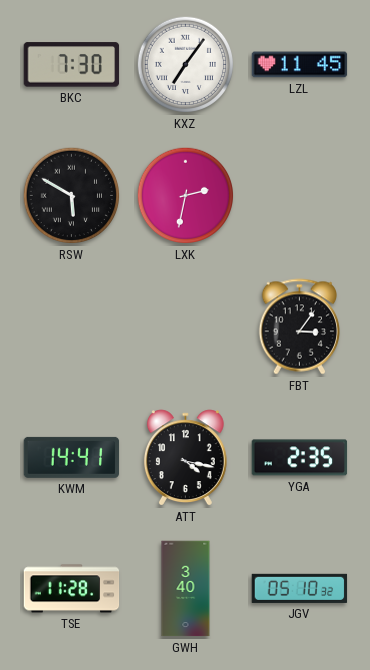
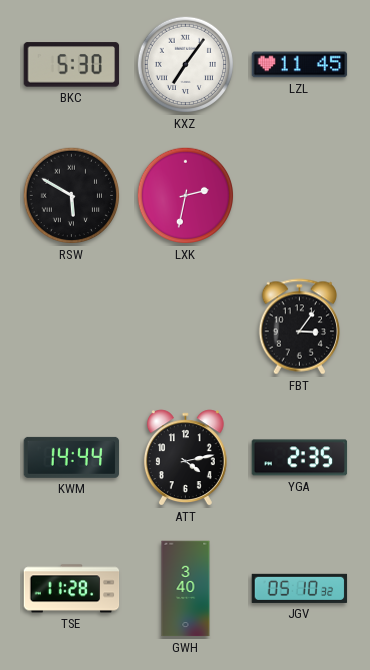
BKC: 7:30 -> 5:30 (72, 65)
KWM: 14:41 -> 14:44 (72, 457)
ATT: 4:17 -> 4:13 (185, 458)
